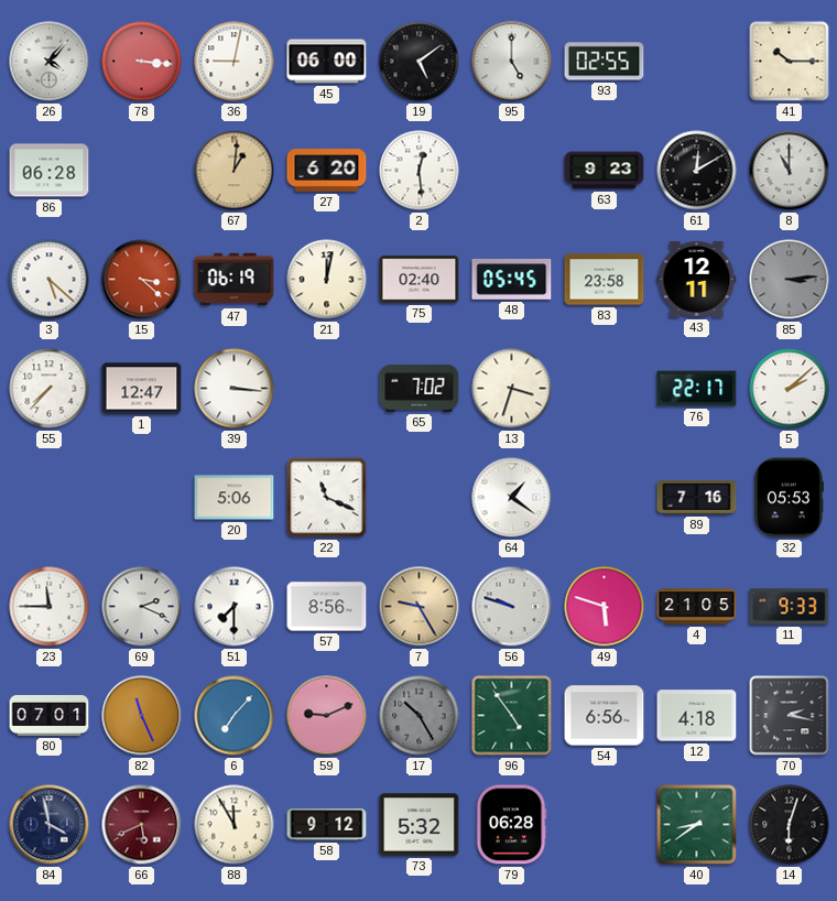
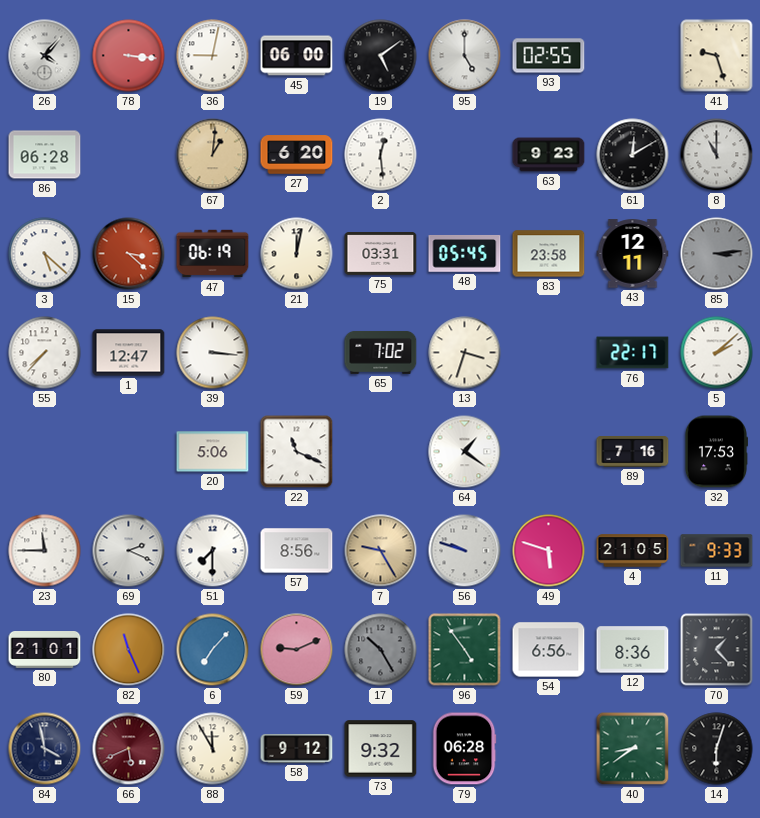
41: 10:15 -> 9:27 (717, 56)
75: 02:40 -> 03:31 (381, 254)
32: 05:53 -> 17:53 (716, 452)
80: 07:01 -> 21:01 (45, 650)
12: 4:18 -> 8:36 (633, 650)
70: 2:17 -> 1:23 (717, 650)
73: 5:32 -> 9:32 (381, 749)
